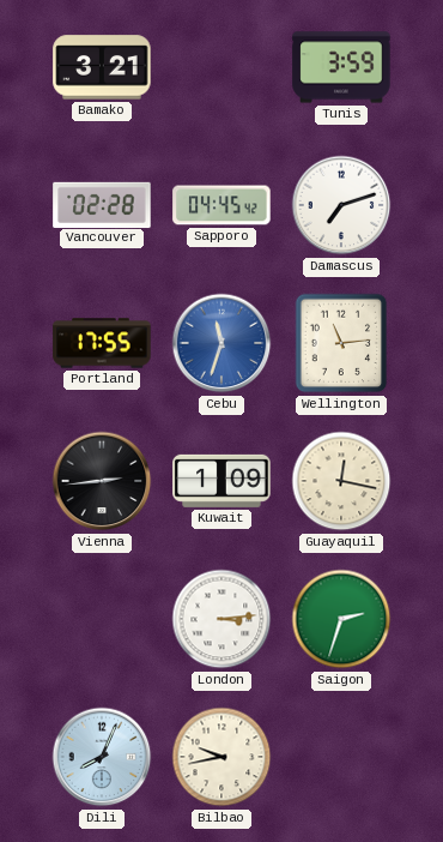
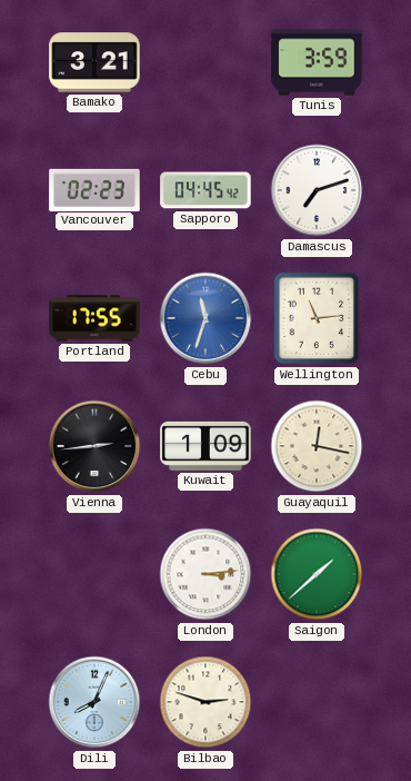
Vancouver: 02:28 -> 02:23 (94, 189)
Saigon: 2:33 -> 1:38 (317, 574)
Bilbao: 9:43 -> 2:48 (205, 702)
